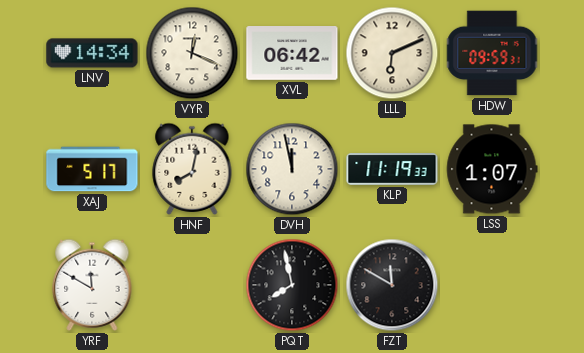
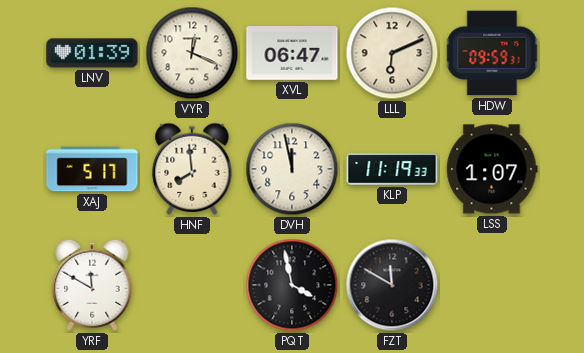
LNV: 14:34 -> 01:39 (92, 53)
XVL: 06:42 -> 06:47 (292, 54)
HNF: 8:02 -> 7:59 (192, 169)
PQT: 7:58 -> 3:58 (292, 285)
